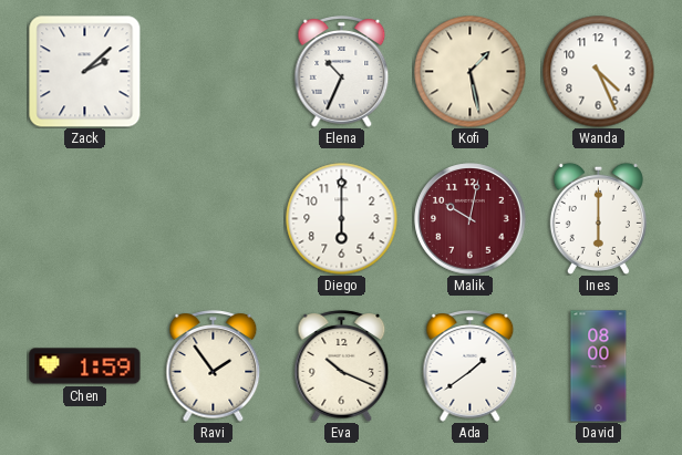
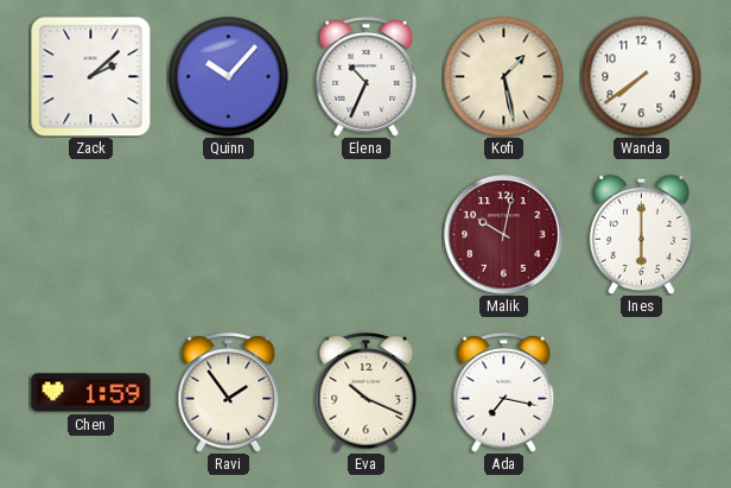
Quinn: none -> 10:07 (229, 77)
Wanda: 4:26 -> 7:39 (642, 77)
Diego: 6:00 -> none (342, 219)
Ada: 1:39 -> 7:17 (504, 393)
David: 08:00 -> none (599, 366)
